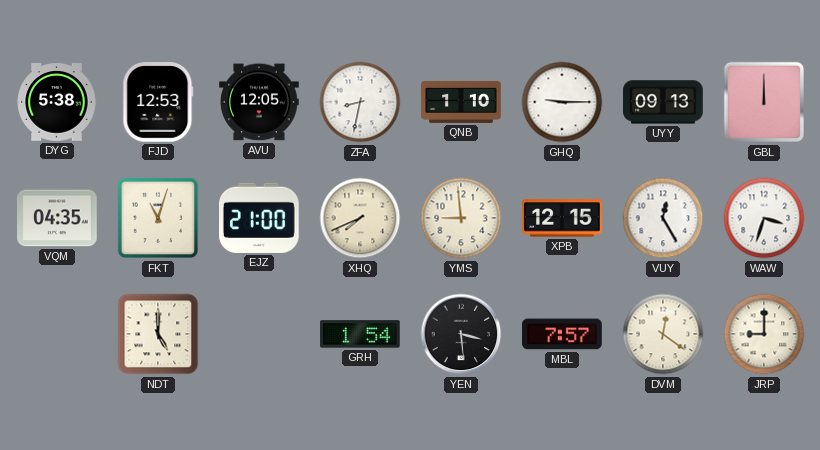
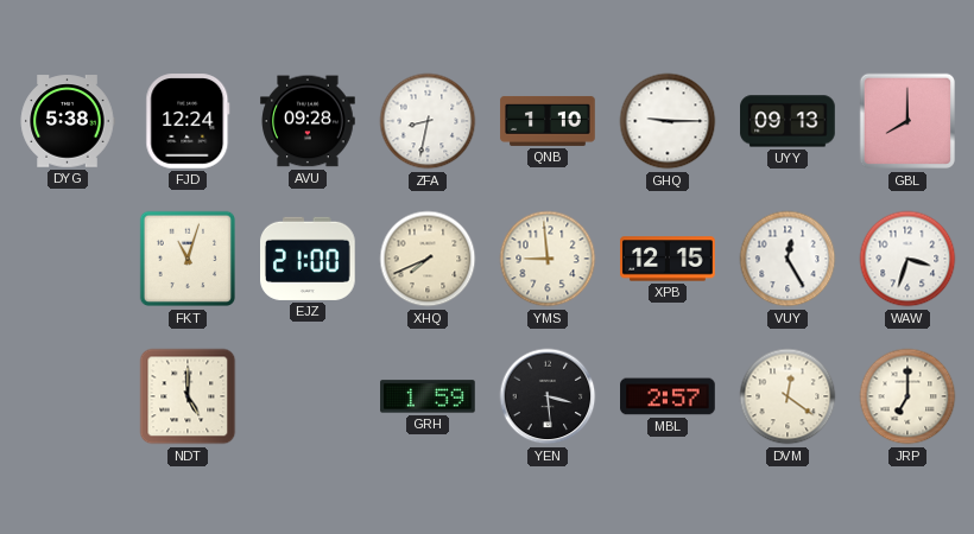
FJD: 12:53 -> 12:24 (188, 121)
AVU: 12:05 -> 09:28 (308, 121)
GBL: 12:00 -> 8:00 (907, 121)
VQM: 04:35 -> none (57, 218)
GRH: 1:54 -> 1:59 (428, 396)
MBL: 7:57 -> 2:57 (668, 396)
JRP: 9:00 -> 7:00 (907, 396)
